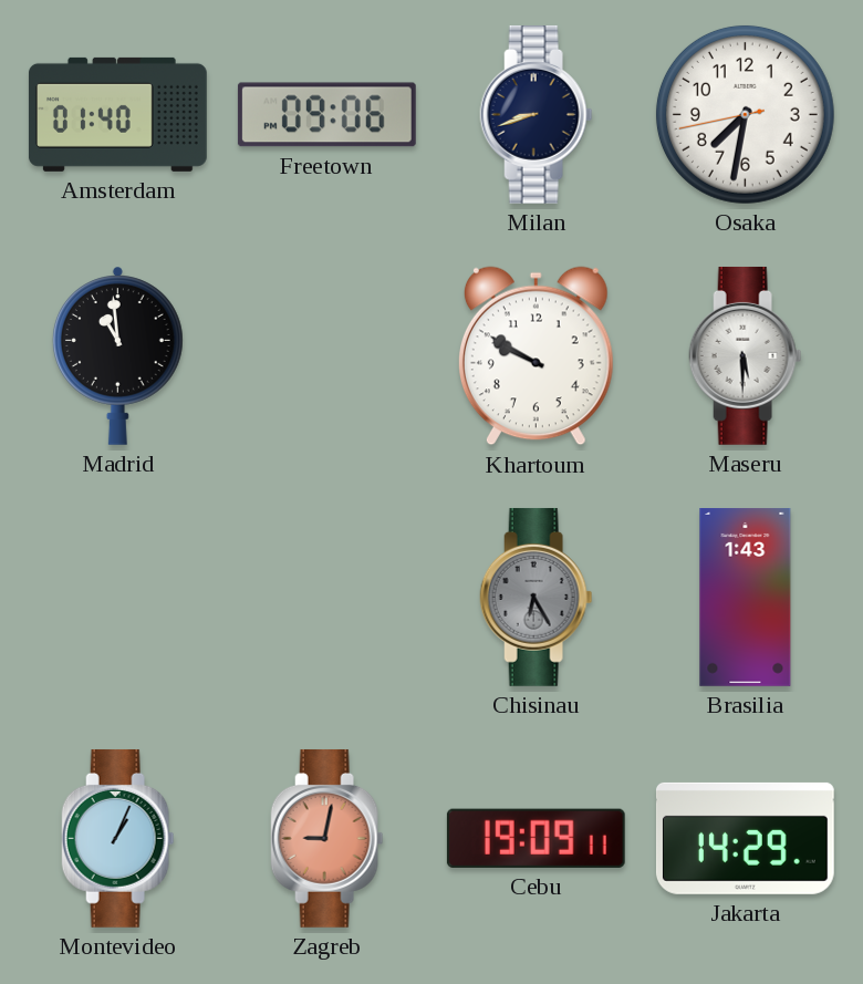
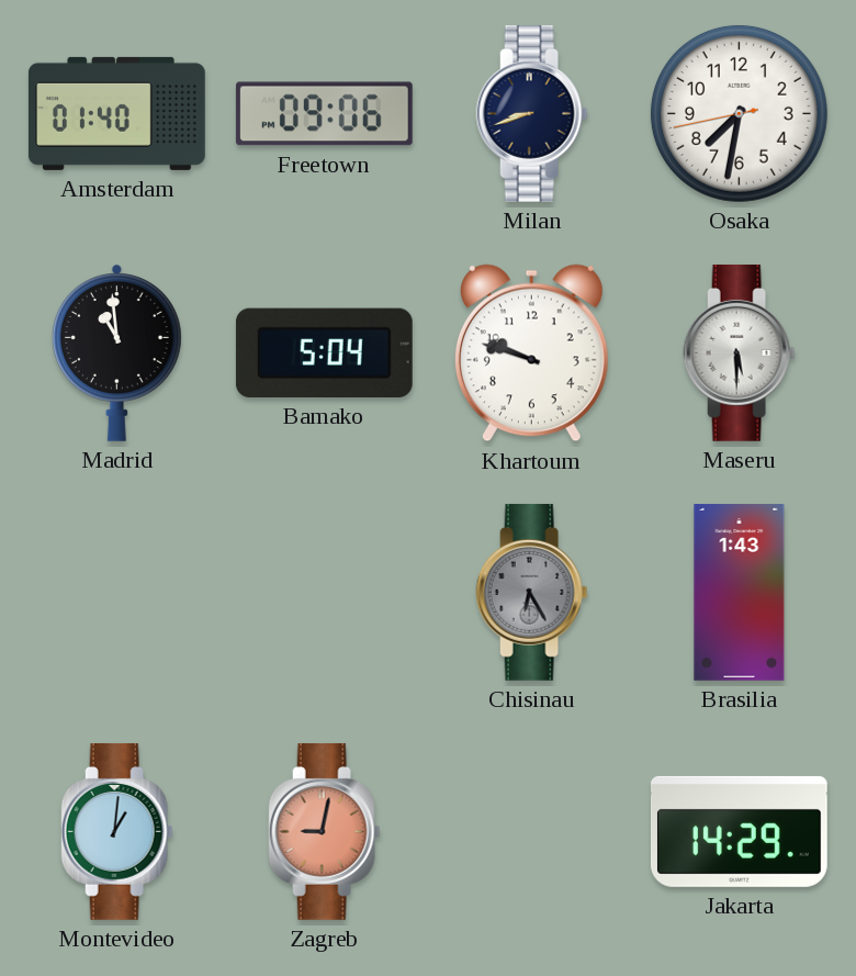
Bamako: none -> 5:04 (324, 352)
Khartoum: 9:50 -> 9:48 (531, 354)
Montevideo: 1:04 -> 1:01 (117, 831)
Cebu: 19:09 -> none (536, 838)
